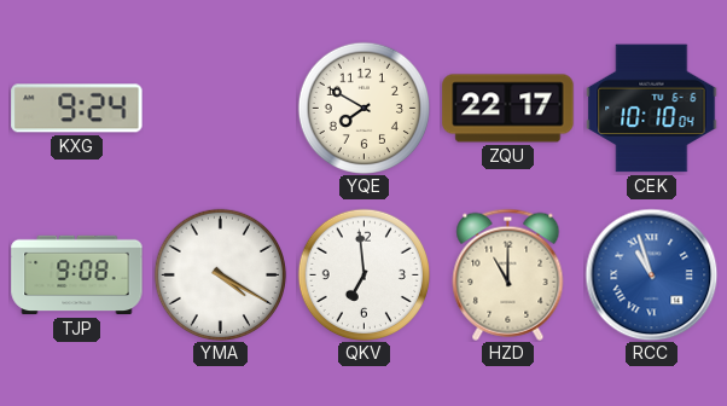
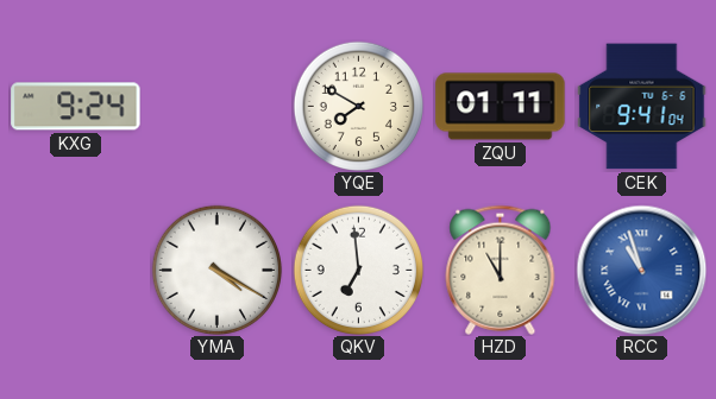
ZQU: 22:17 -> 01:11 (501, 107)
CEK: 10:10 -> 9:41 (642, 107)
TJP: 9:08 -> none (77, 275)
